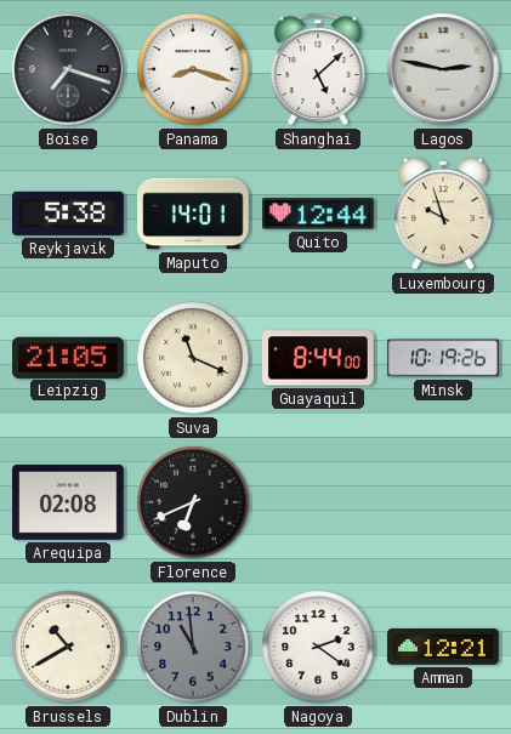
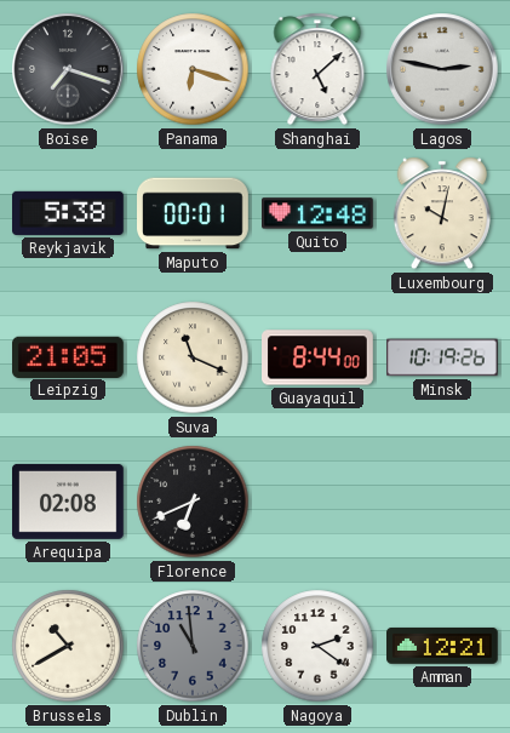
Panama: 8:18 -> 6:18 (193, 69)
Maputo: 14:01 -> 00:01 (194, 213)
Quito: 12:44 -> 12:48 (319, 213)
Luxembourg: 9:57 -> 10:02 (442, 213)
